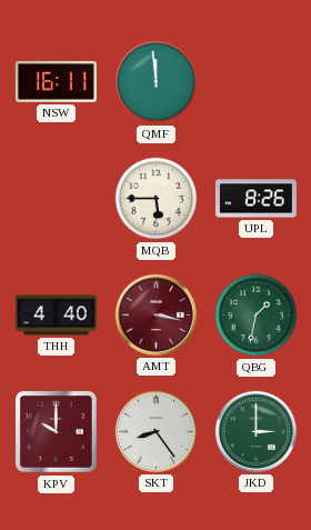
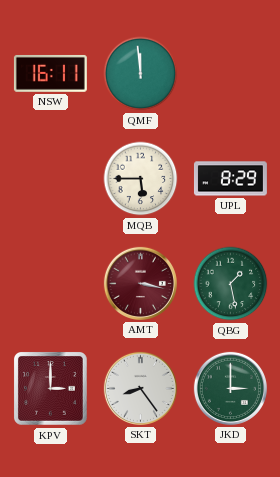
UPL: 8:26 -> 8:29 (230, 179)
THH: 4:40 -> none (56, 316)
QBG: 1:32 -> 1:28 (231, 284)
KPV: 10:00 -> 3:00 (51, 389)
